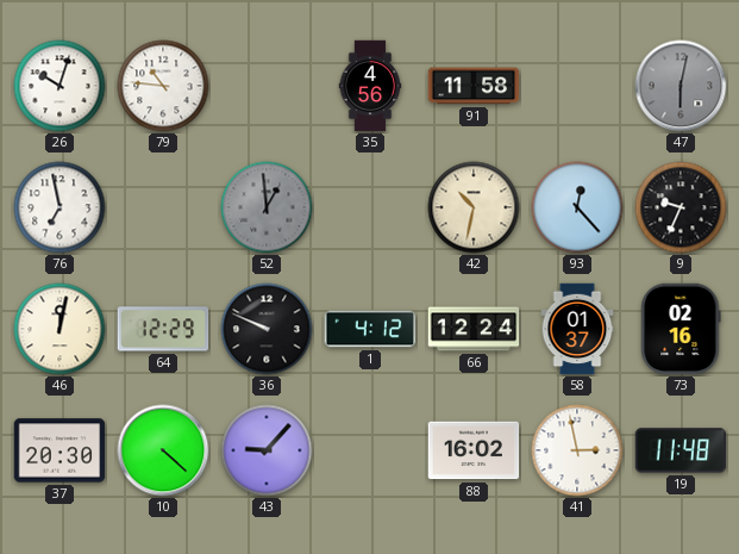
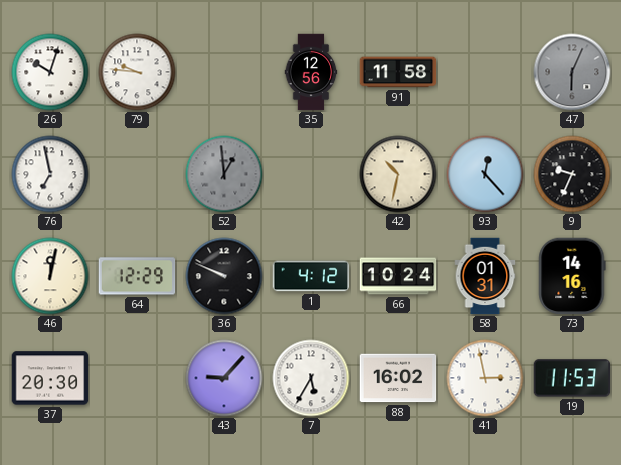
79: 10:46 -> 9:46 (137, 72)
35: 4:56 -> 12:56 (311, 72)
47: 6:02 -> 6:04 (572, 72)
66: 12:24 -> 10:24 (398, 276)
58: 01:37 -> 01:31 (485, 276)
73: 02:16 -> 14:16 (572, 276)
10: 4:22 -> none (163, 450)
7: none -> 5:35 (311, 378)
19: 11:48 -> 11:53 (572, 378)
